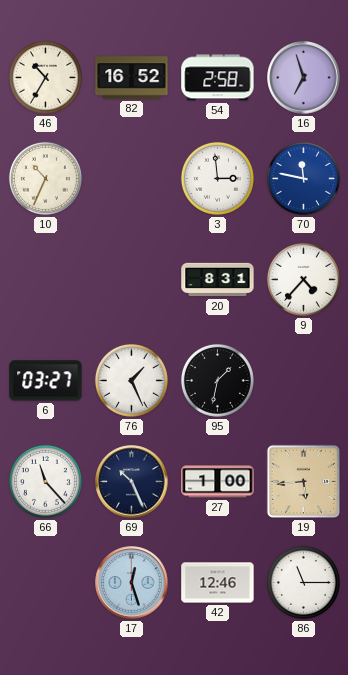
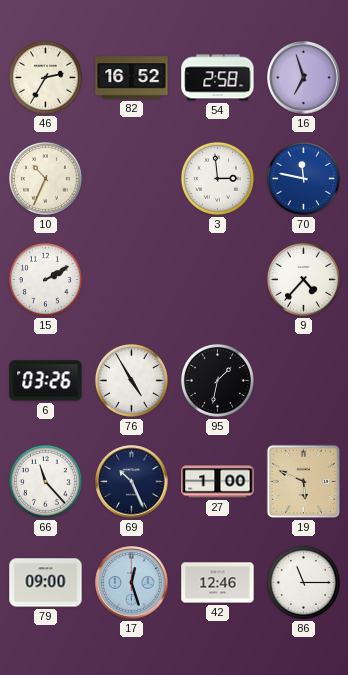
46: 10:35 -> 2:35 (45, 77)
15: none -> 2:10 (45, 279)
20: 8:31 -> none (218, 280)
6: 03:27 -> 03:26 (46, 381)
76: 1:26 -> 4:55 (131, 380)
19: 5:44 -> 5:49 (303, 481)
79: none -> 09:00 (46, 583)
